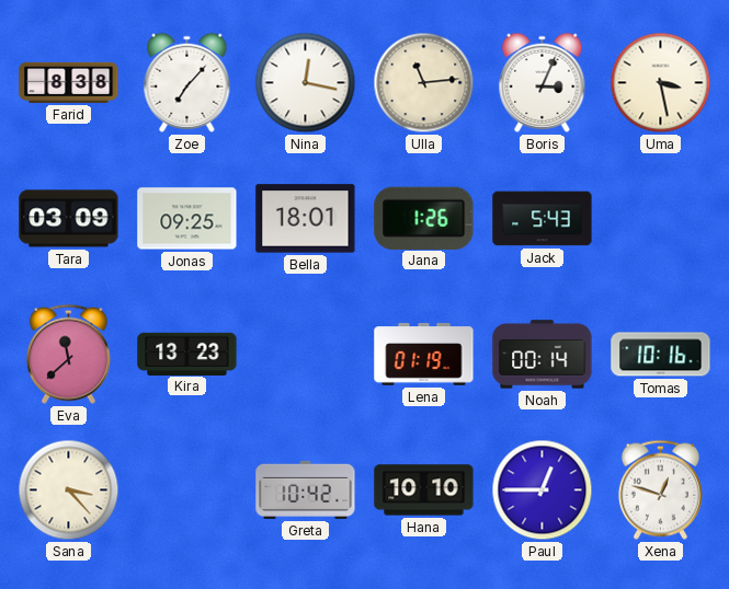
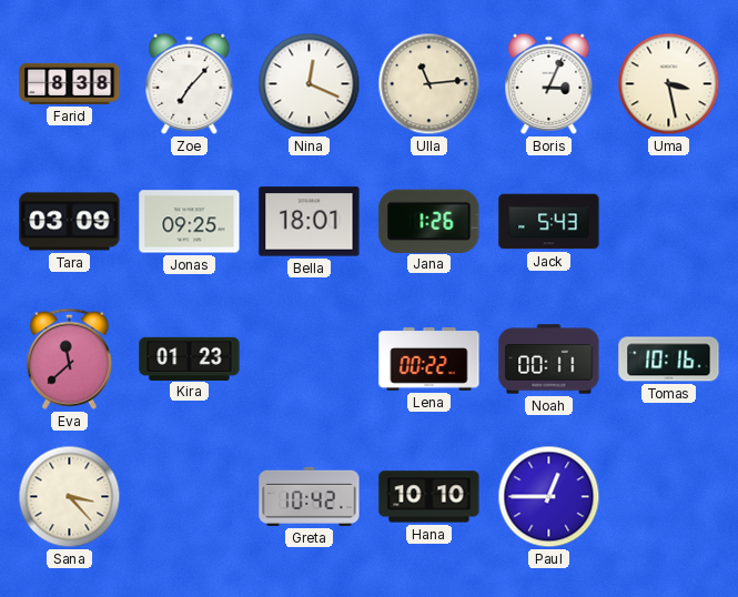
Nina: 12:17 -> 12:19 (310, 84)
Kira: 13:23 -> 01:23 (190, 358)
Lena: 01:19 -> 00:22 (429, 360)
Noah: 00:14 -> 00:11 (549, 360)
Xena: 12:48 -> none (660, 489)
